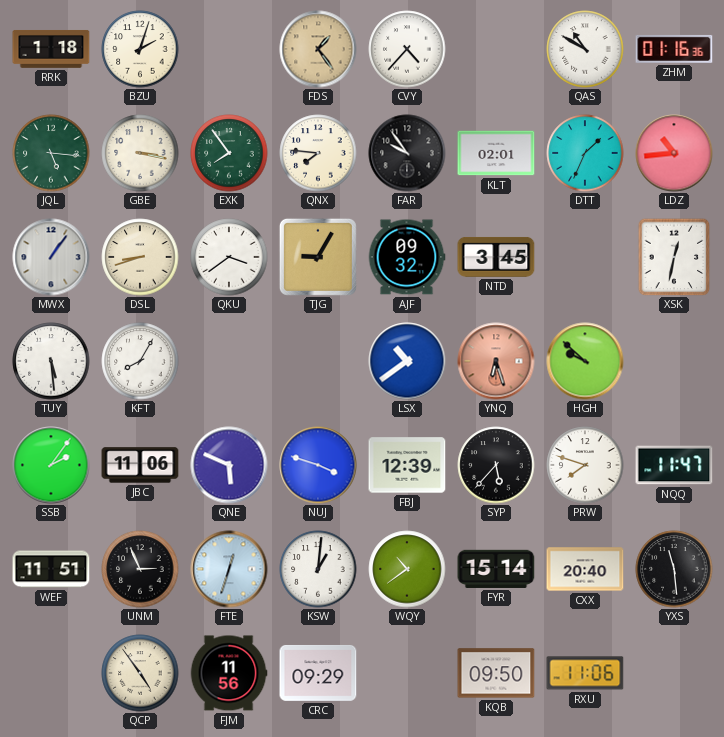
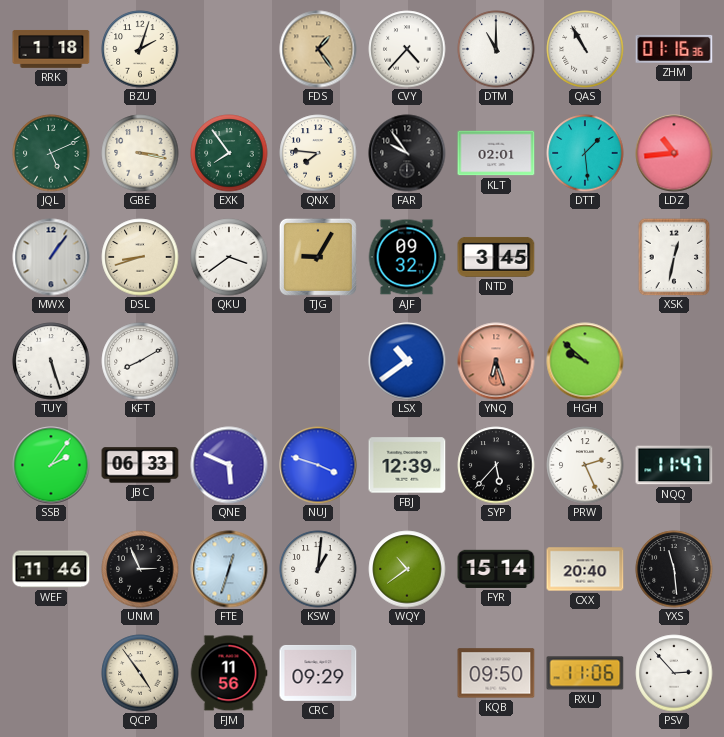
DTM: none -> 11:00 (496, 49)
QAS: 10:50 -> 10:55 (585, 49)
JQL: 5:16 -> 5:11 (51, 153)
DTT: 1:34 -> 1:29 (585, 153)
TUY: 5:29 -> 5:27 (51, 361)
KFT: 8:05 -> 8:10 (140, 361)
JBC: 11:06 -> 06:33 (140, 465)
PRW: 7:48 -> 2:26 (585, 465)
WEF: 11:51 -> 11:46 (51, 569)
PSV: none -> 2:53 (674, 673)
